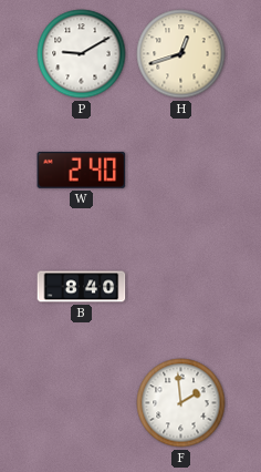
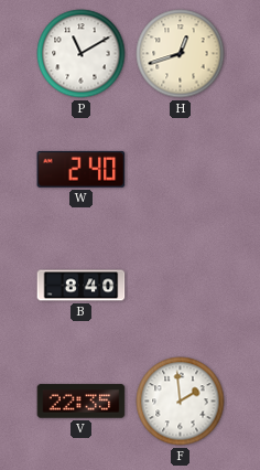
P: 9:10 -> 11:10 (82, 54)
V: none -> 22:35 (82, 402)
